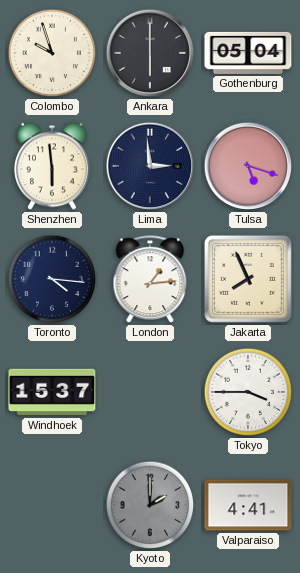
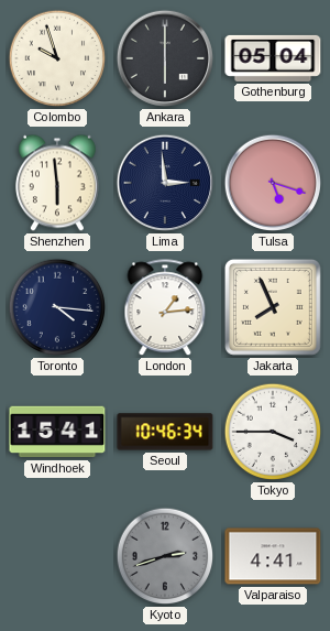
Windhoek: 15:37 -> 15:41 (57, 432)
Seoul: none -> 10:46 (165, 432)
Kyoto: 2:00 -> 2:42 (165, 556)
